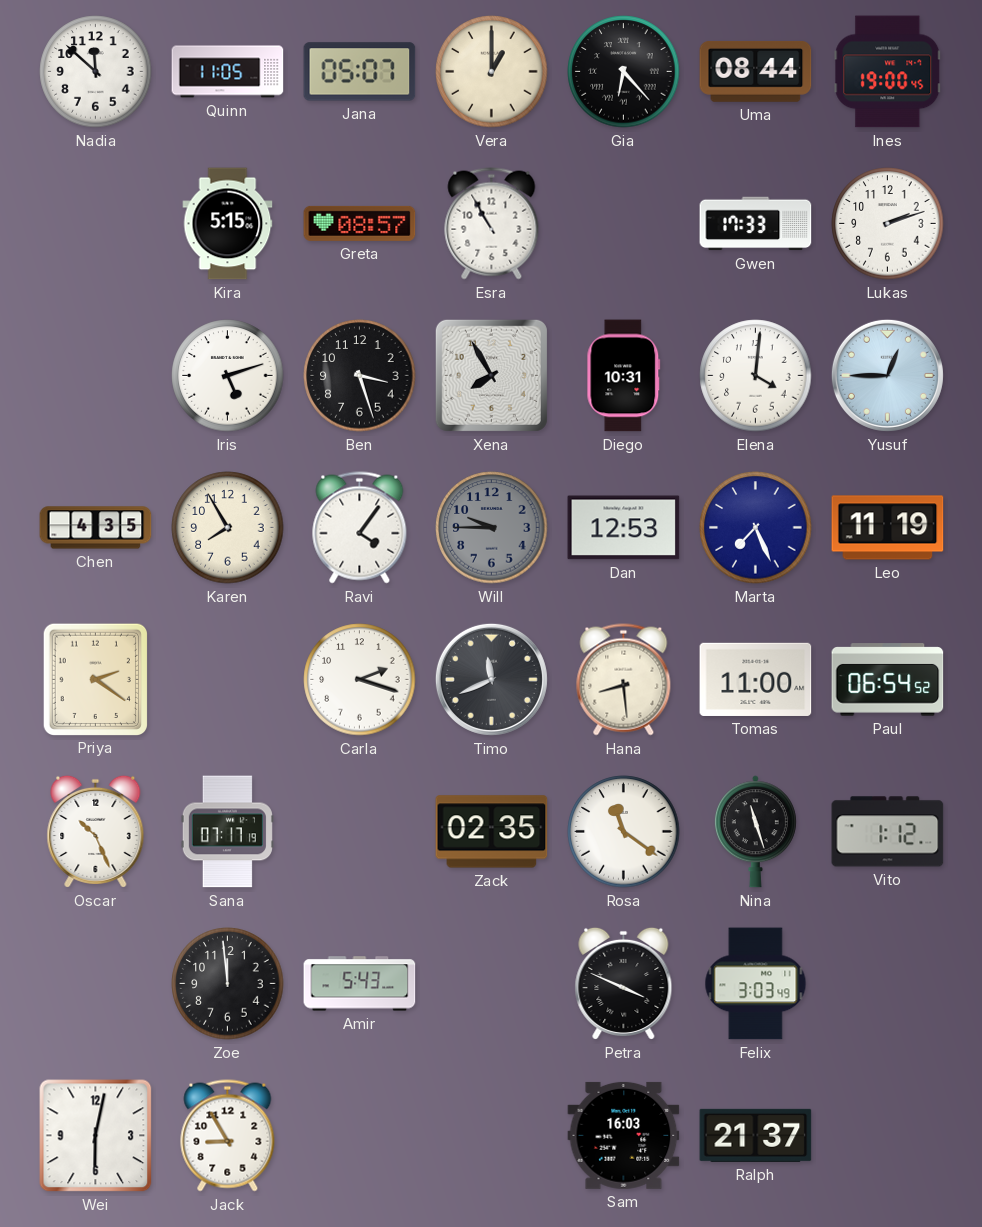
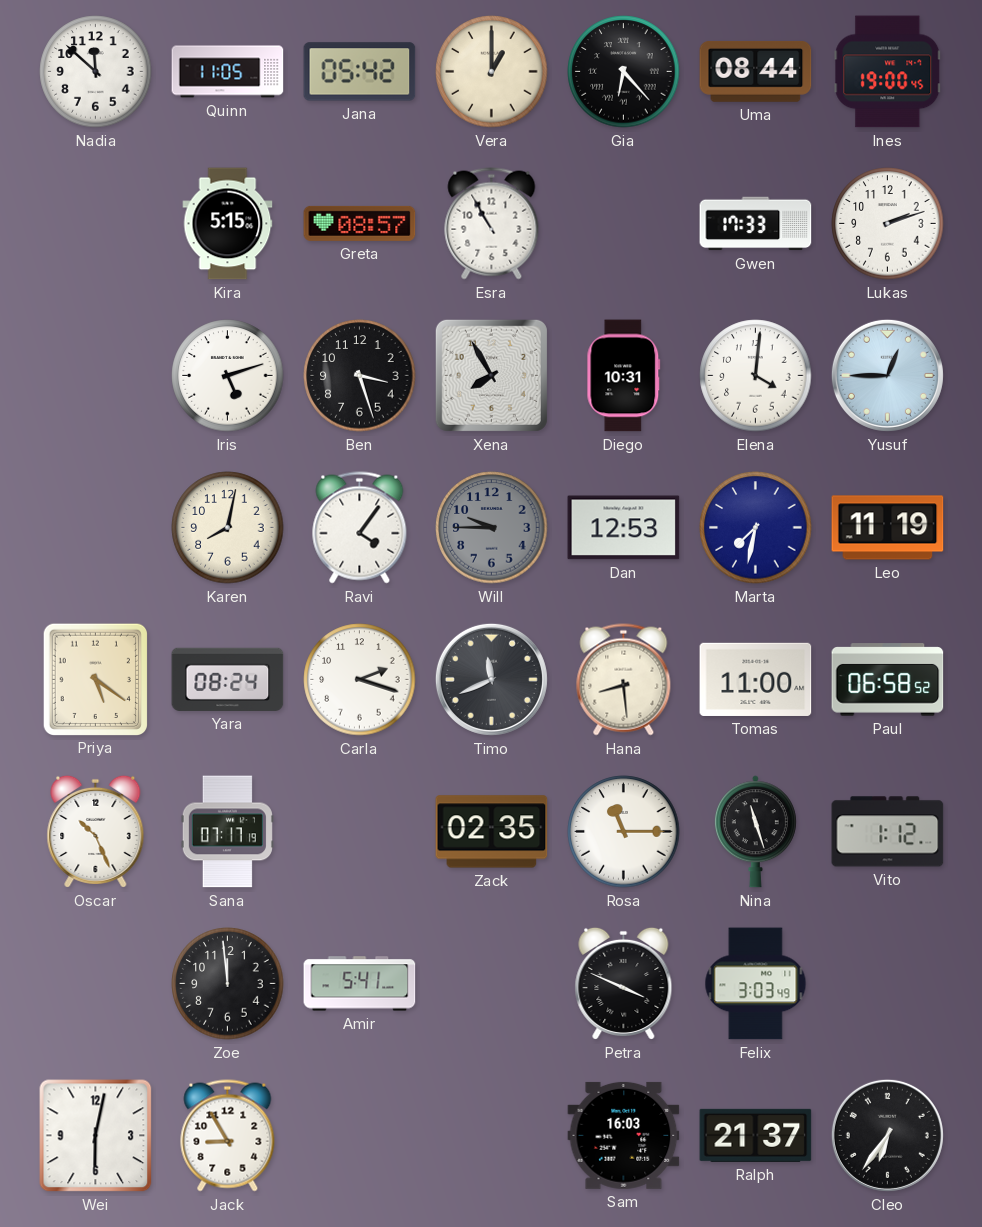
Jana: 05:07 -> 05:42 (360, 72)
Chen: 4:35 -> none (96, 528)
Karen: 7:55 -> 8:02 (228, 528)
Marta: 7:26 -> 7:32 (756, 528)
Priya: 2:21 -> 5:21 (95, 679)
Yara: none -> 08:24 (228, 679)
Paul: 06:54 -> 06:58 (888, 680)
Rosa: 11:21 -> 11:15 (624, 832)
Amir: 5:43 -> 5:41 (360, 984)
Cleo: none -> 6:36 (887, 1135)
